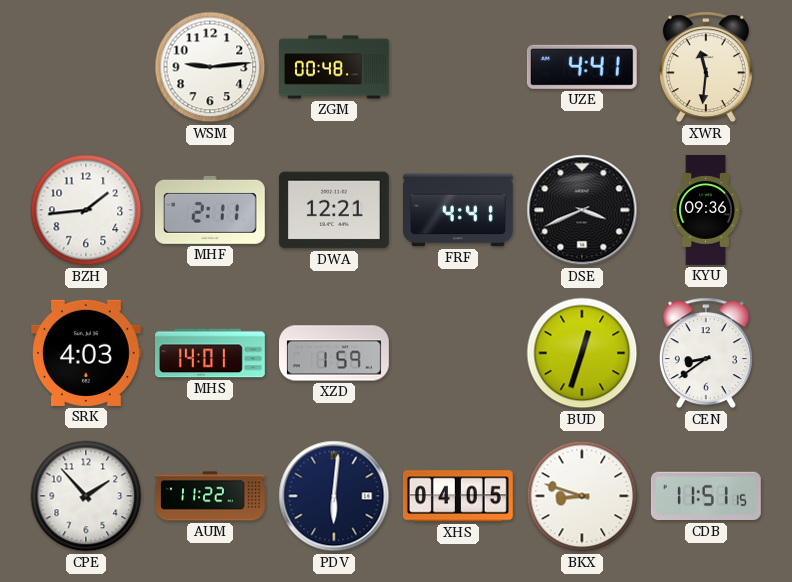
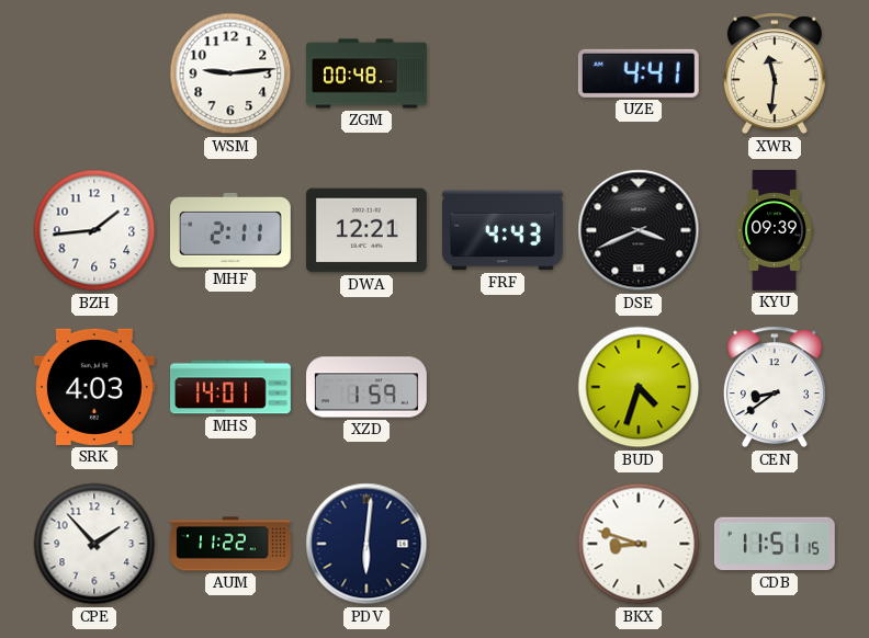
FRF: 4:41 -> 4:43 (503, 230)
KYU: 09:36 -> 09:39 (775, 231)
BUD: 12:33 -> 4:33 (639, 387)
XHS: 04:05 -> none (458, 496)
